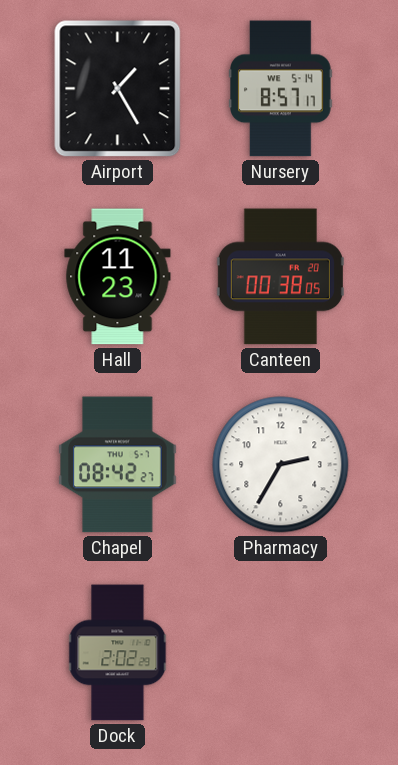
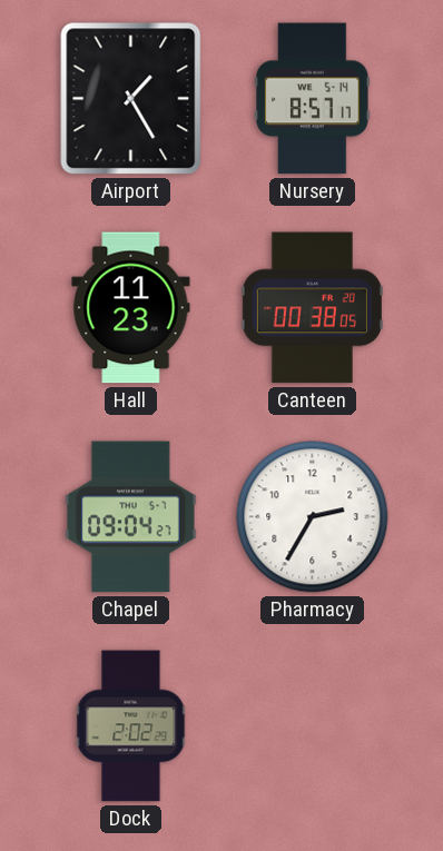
Chapel: 08:42 -> 09:04 (131, 517)
